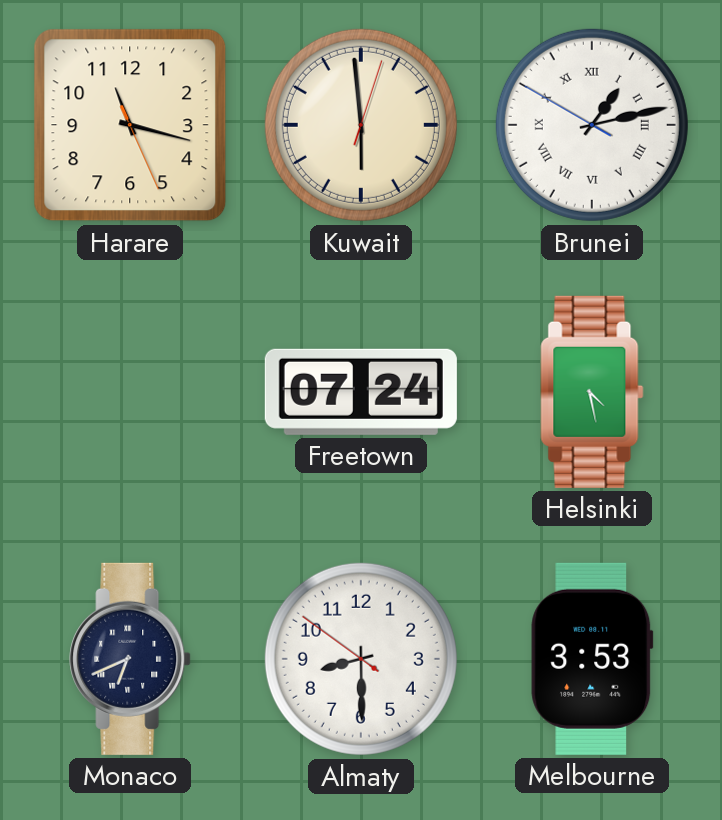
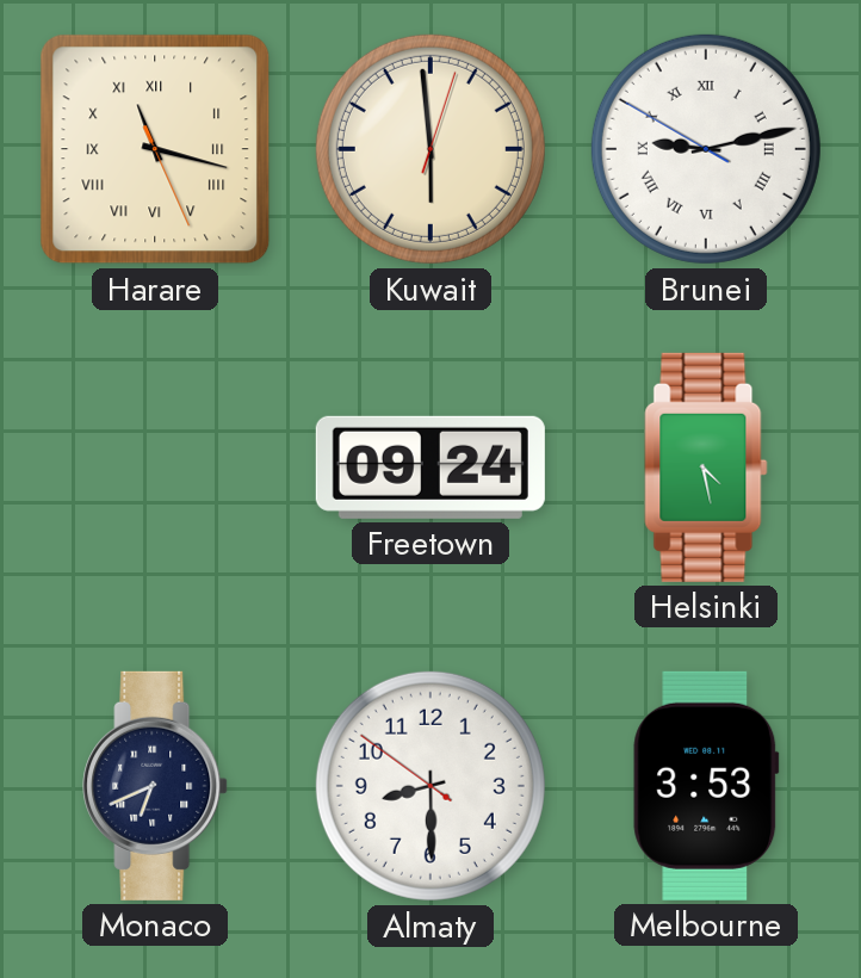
Harare numerals: Arabic -> Roman (155, 149)
Brunei: 1:12 -> 9:12 (706, 149)
Freetown: 07:24 -> 09:24 (430, 468)
